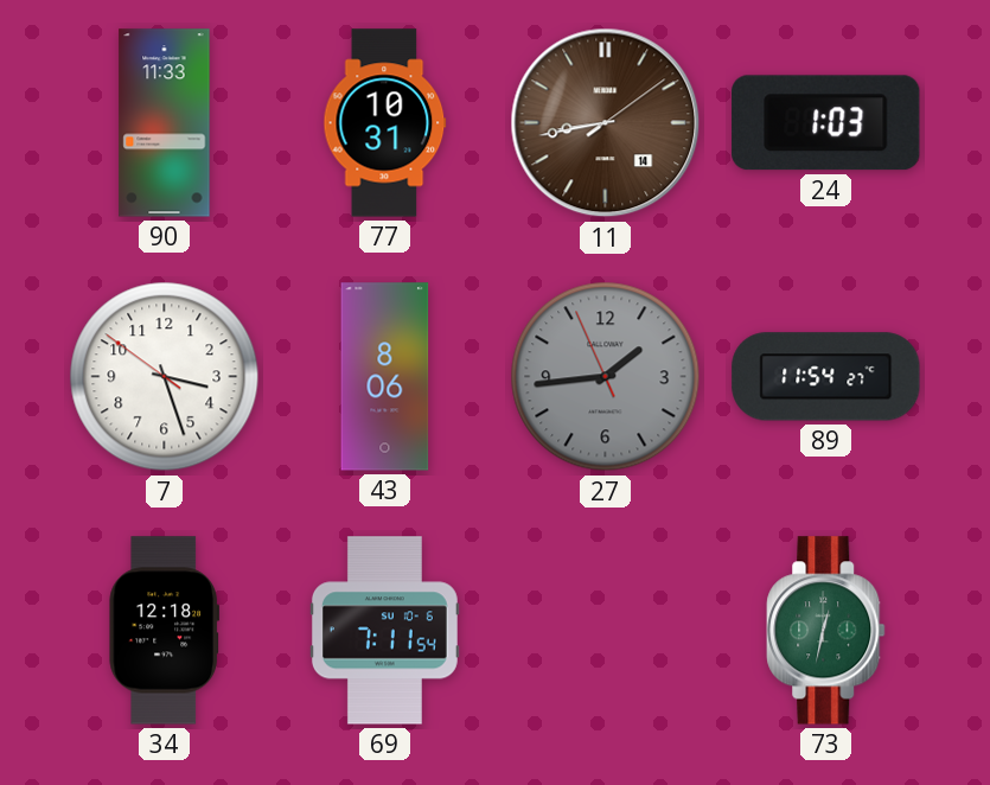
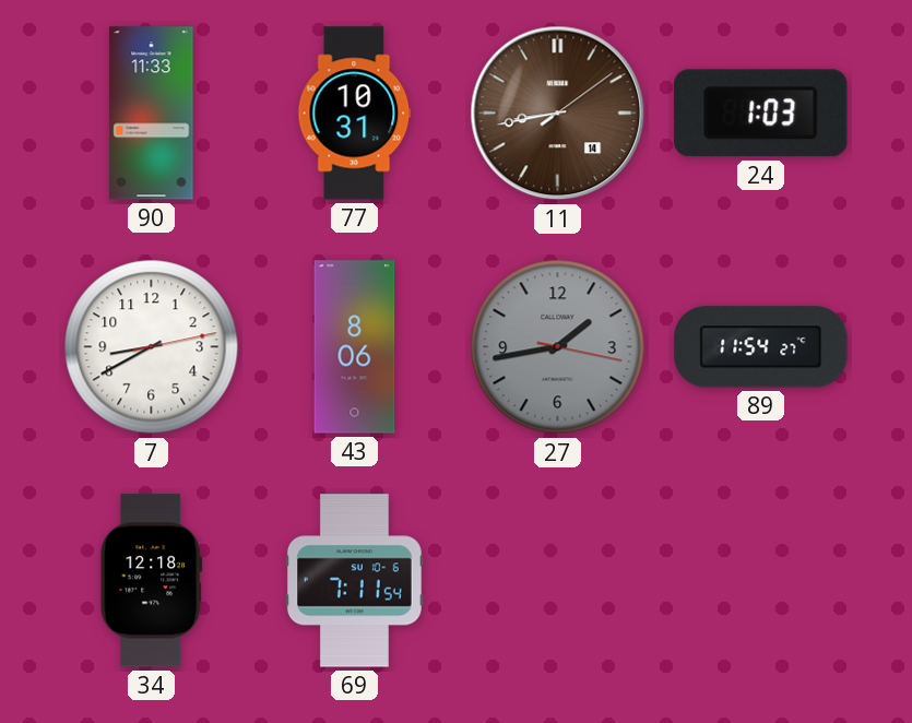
7: 3:26 -> 8:40 (152, 347)
27: 1:43:56 -> 1:43:17 (558, 347)
73: 12:32 -> none (826, 631)
